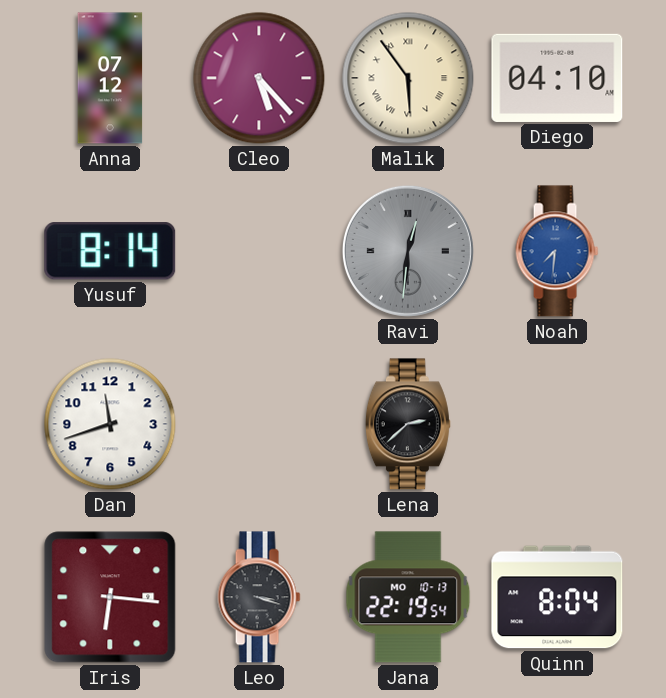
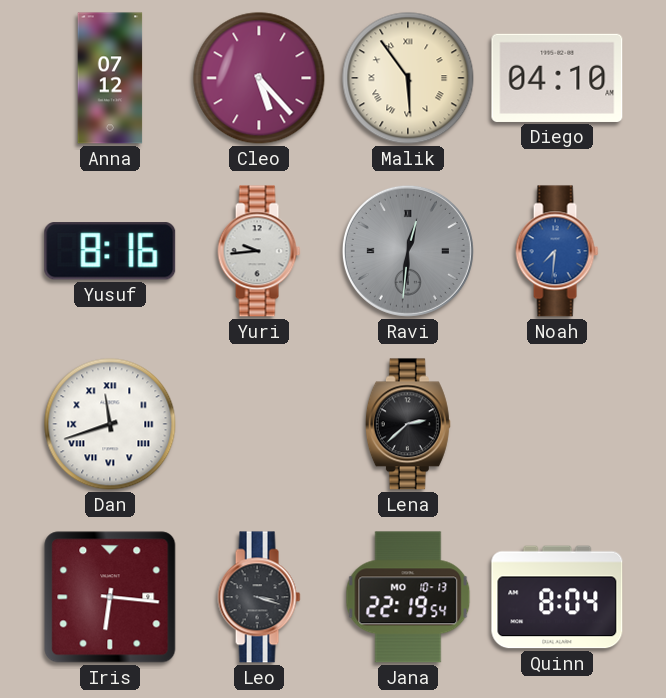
Yusuf: 8:14 -> 8:16 (110, 251)
Yuri: none -> 9:44 (259, 251)
Dan numerals: Arabic -> Roman (110, 424)
